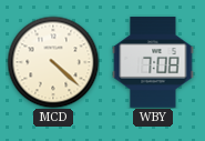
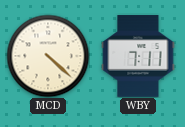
WBY: 7:08 -> 7:11 (138, 56)
